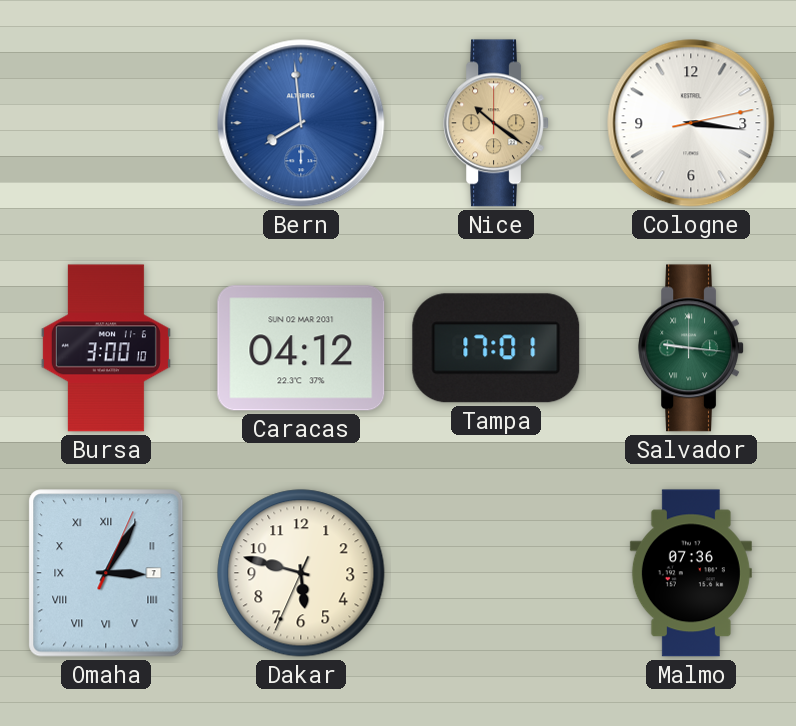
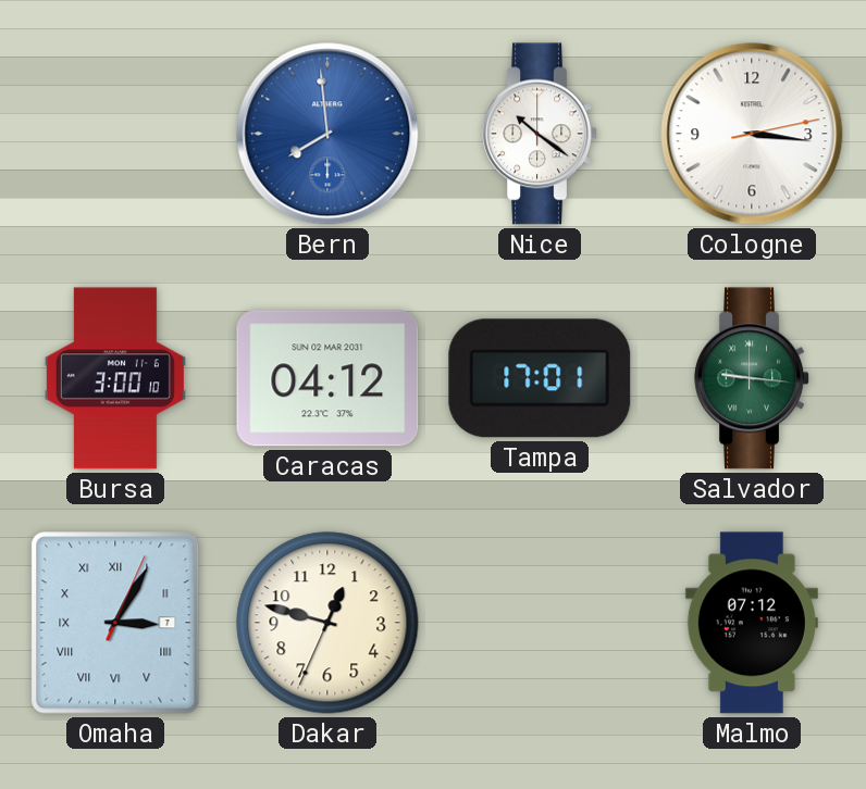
Nice dial: champagne -> white (540, 134)
Dakar: 5:47 -> 12:47 (327, 623)
Malmo: 07:36 -> 07:12 (752, 623)
